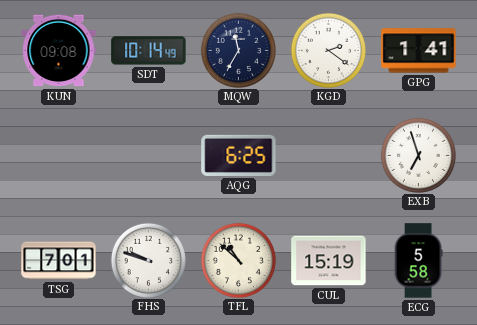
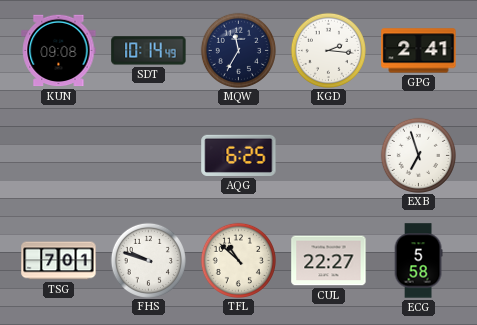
KGD: 2:21 -> 2:16 (328, 50)
GPG: 1:41 -> 2:41 (419, 51)
CUL: 15:19 -> 22:27 (329, 261)
